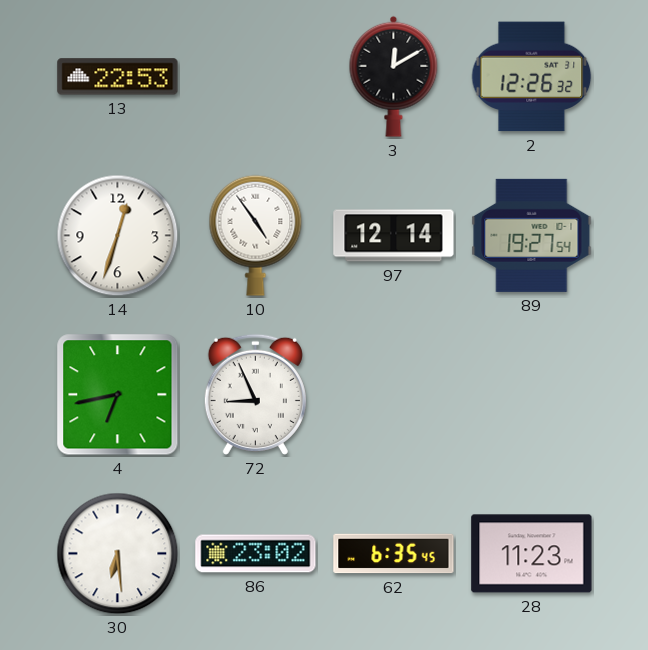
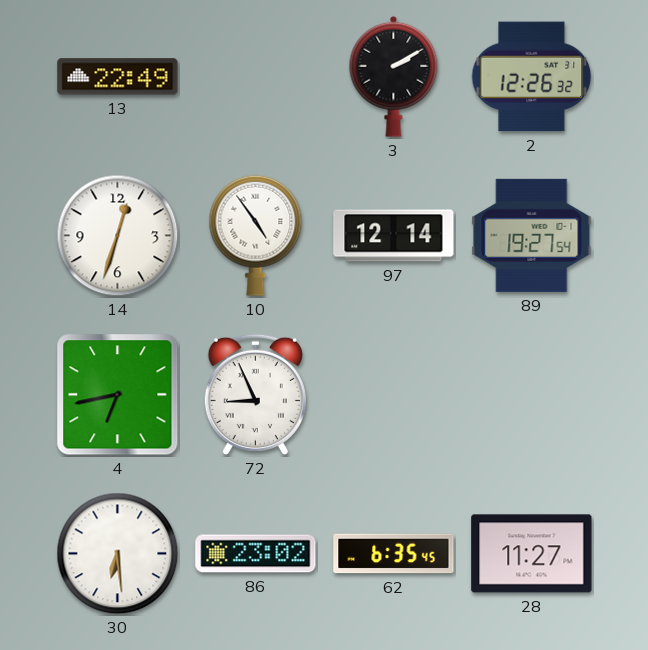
13: 22:53 -> 22:49 (118, 77)
3: 12:10 -> 2:10 (394, 76)
28: 11:23 -> 11:27 (532, 554)
